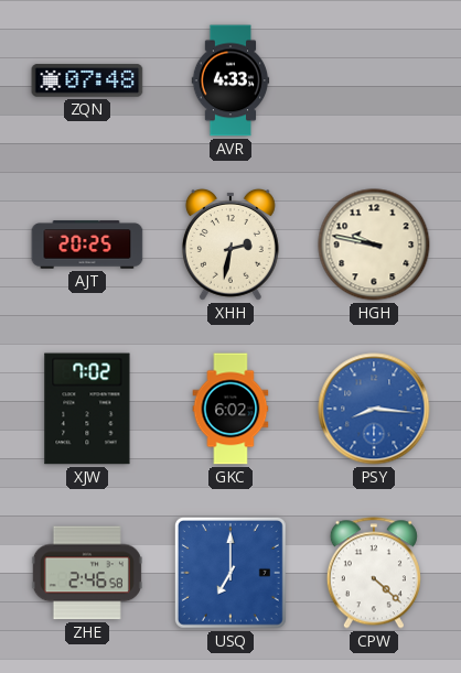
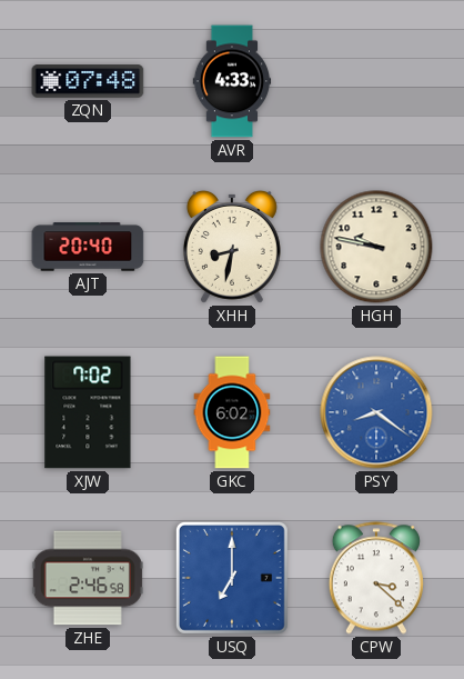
AJT: 20:25 -> 20:40 (88, 247)
XHH: 2:32 -> 8:32 (232, 247)
PSY: 8:16 -> 8:21 (376, 412)
CPW: 4:22 -> 3:22 (376, 578)
